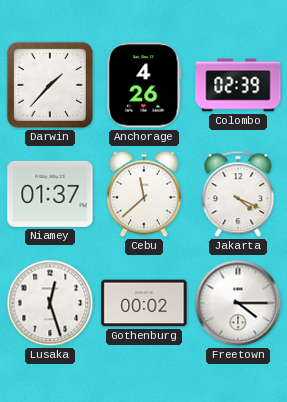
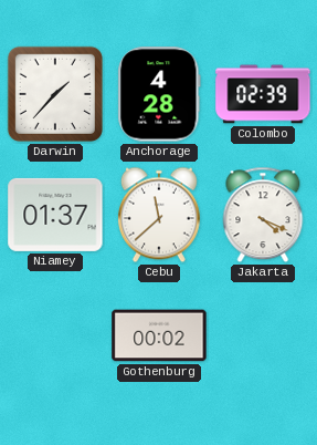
Anchorage: 4:26 -> 4:28 (159, 94)
Lusaka: 12:27 -> none (50, 303)
Freetown: 4:15 -> none (238, 303)
